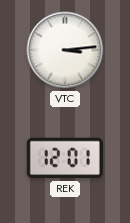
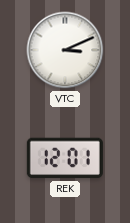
VTC: 3:14 -> 3:11 (65, 50)
